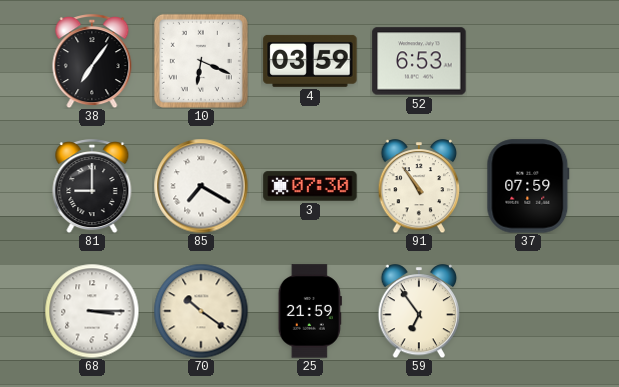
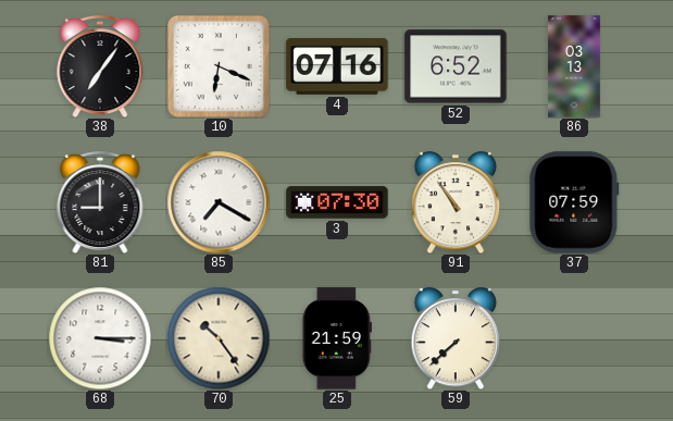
4: 03:59 -> 07:16 (337, 66)
52: 6:53 -> 6:52 (456, 66)
86: none -> 03:13 (574, 66)
70: 10:21 -> 10:24 (219, 338)
59: 6:54 -> 7:38 (456, 339)
